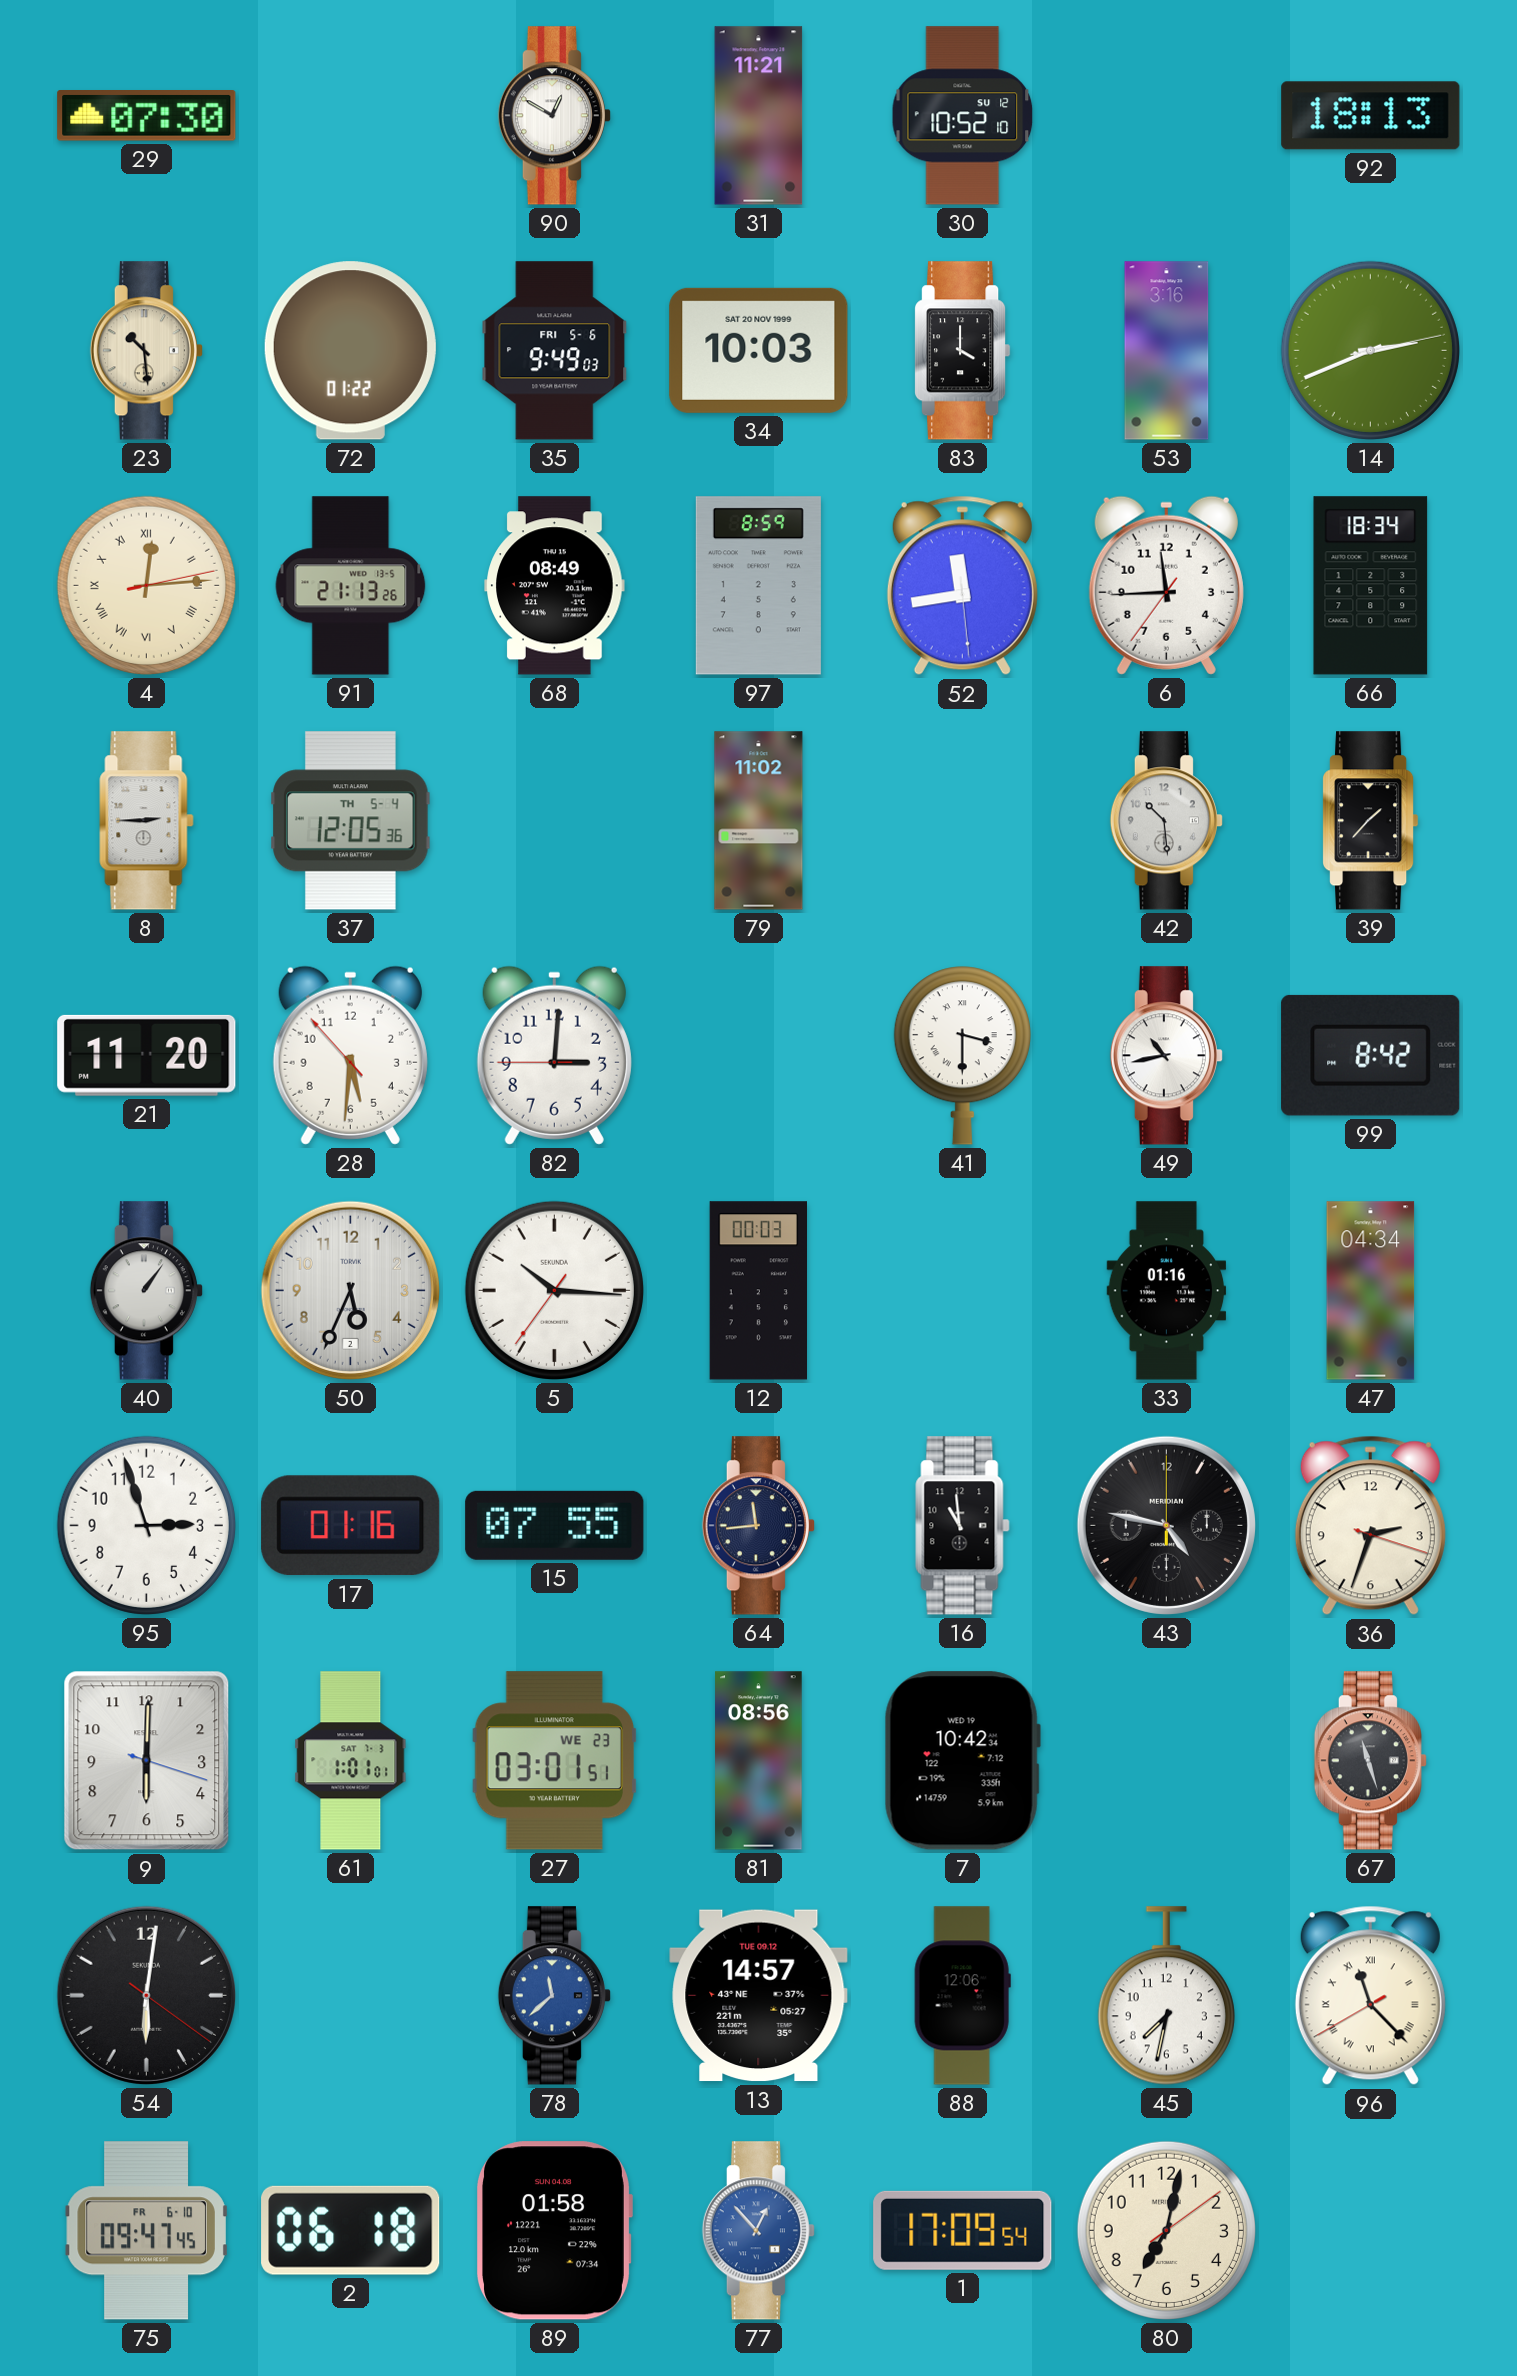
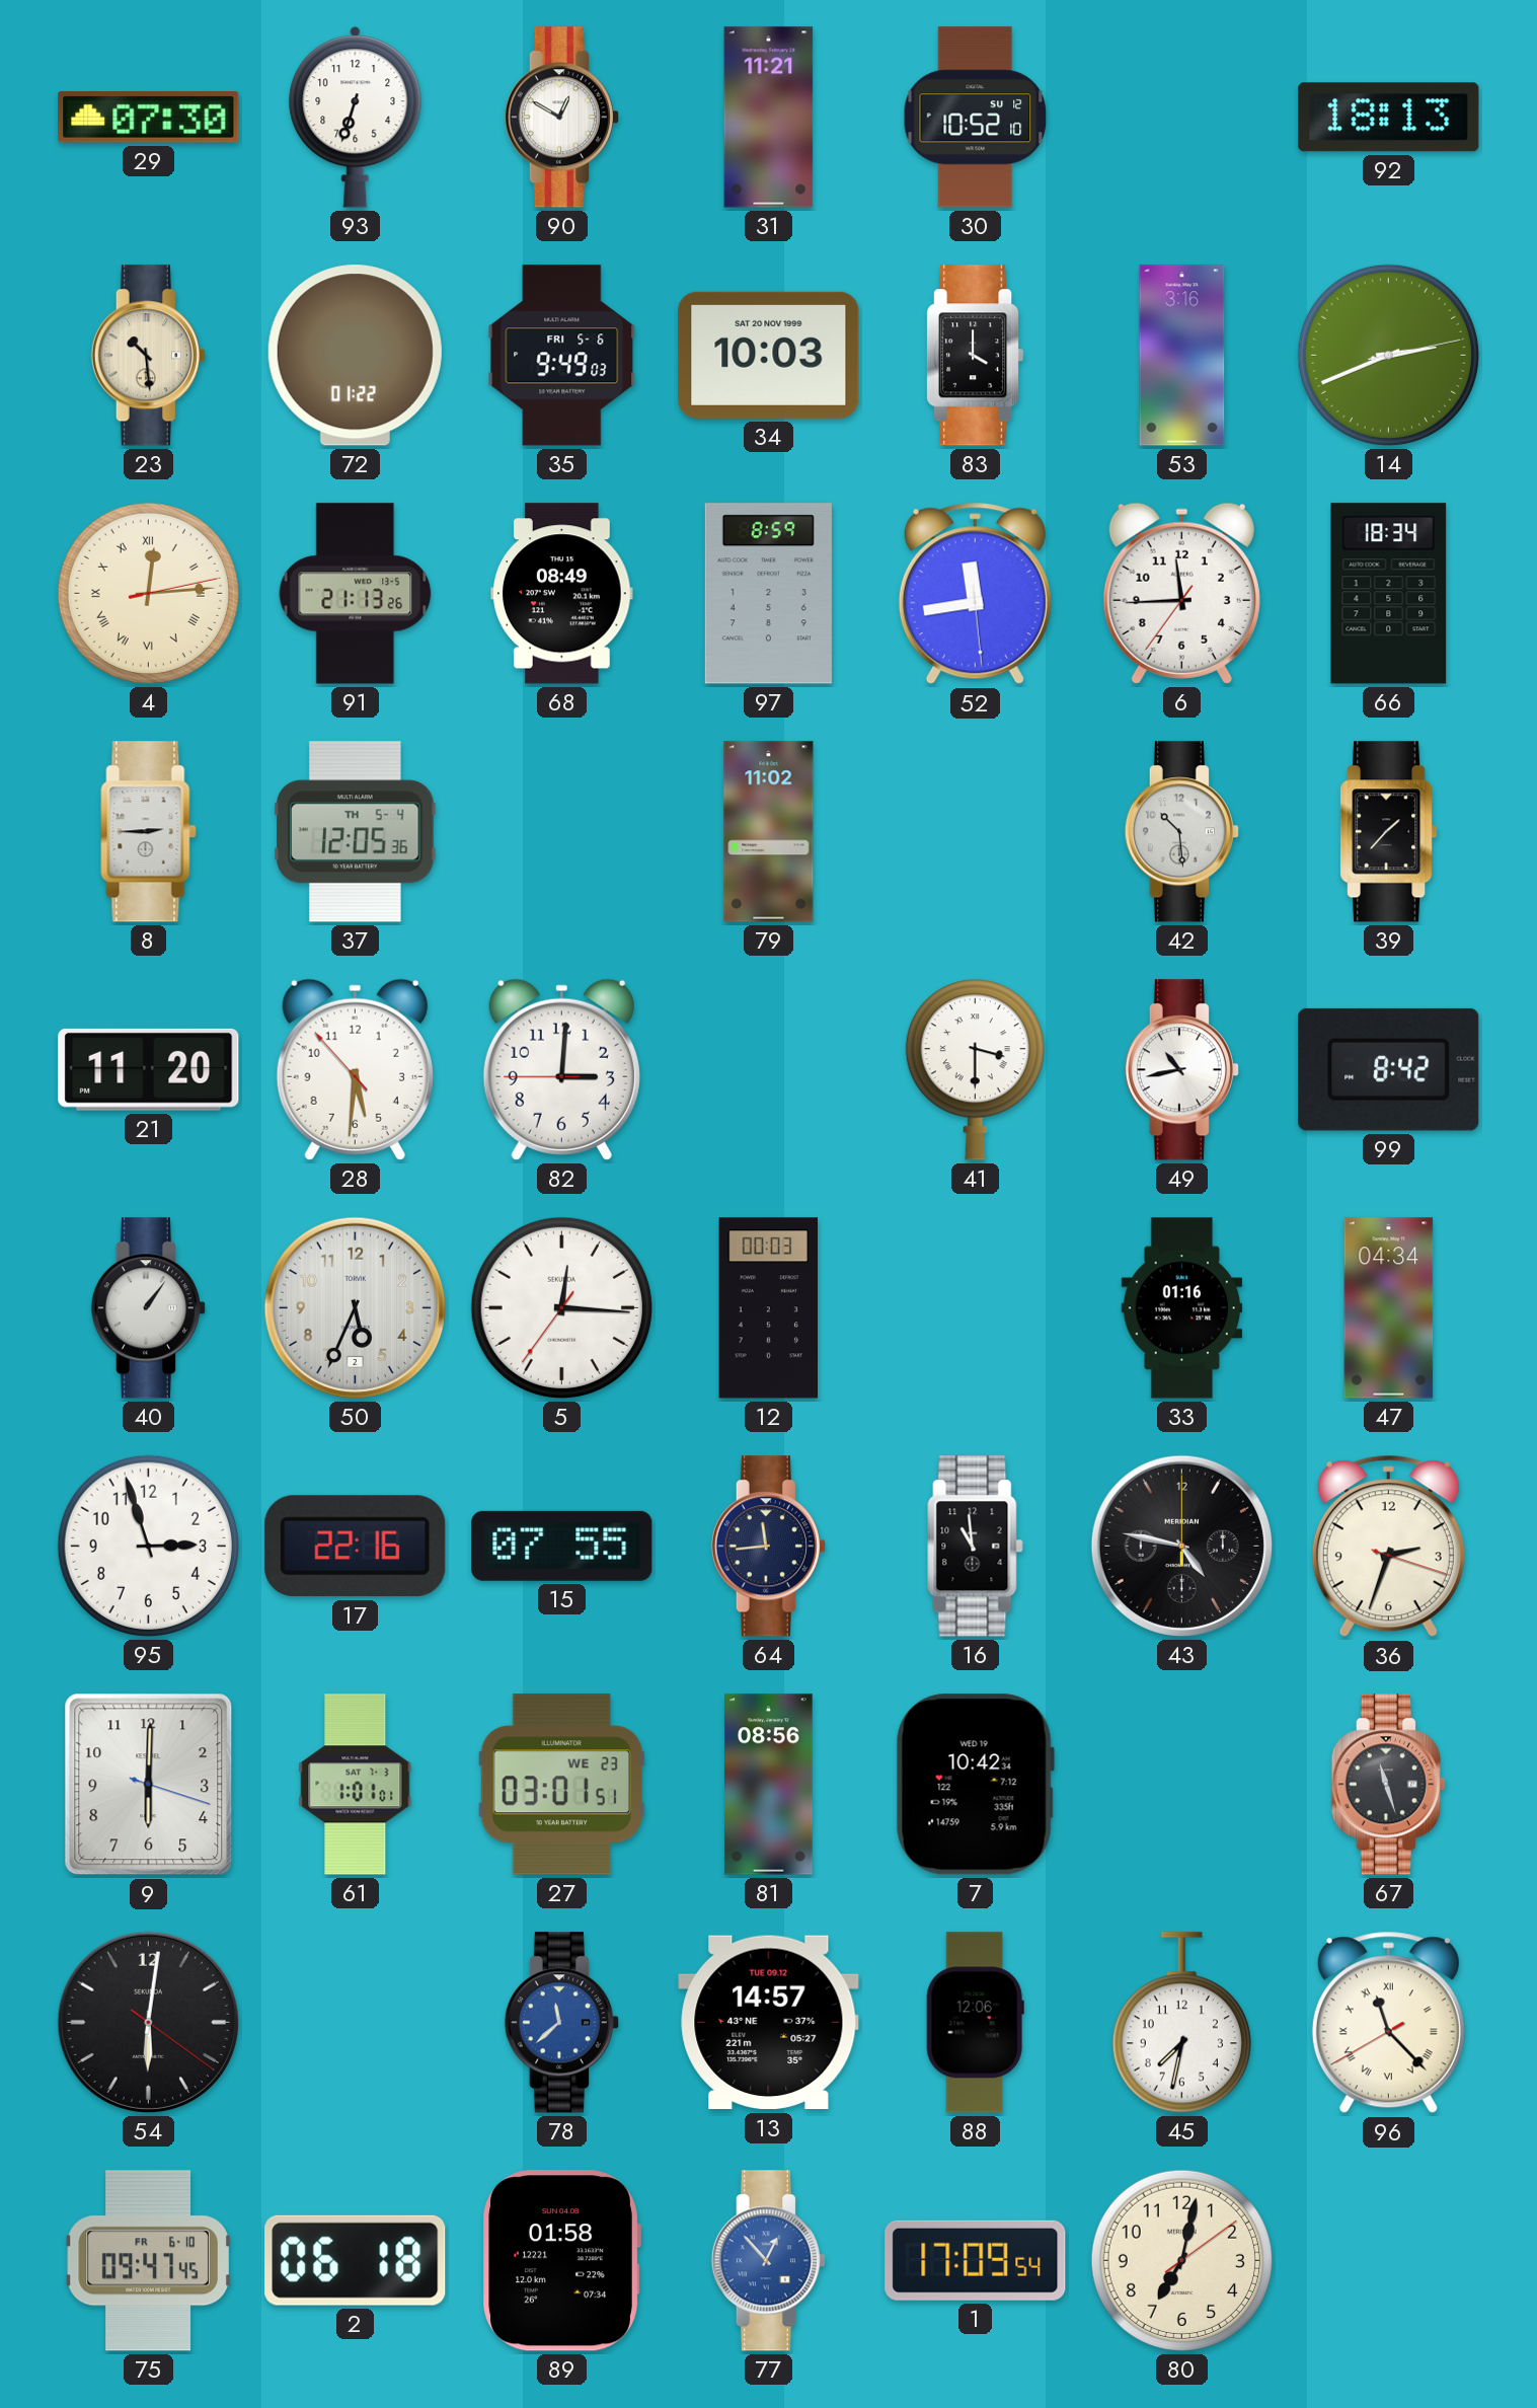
93: none -> 6:33 (356, 118)
5: 10:15 -> 12:15 (561, 1307)
17: 01:16 -> 22:16 (356, 1547)
